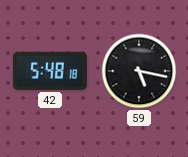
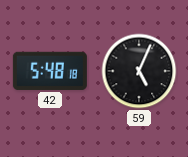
59: 5:17 -> 5:04 (139, 71)
